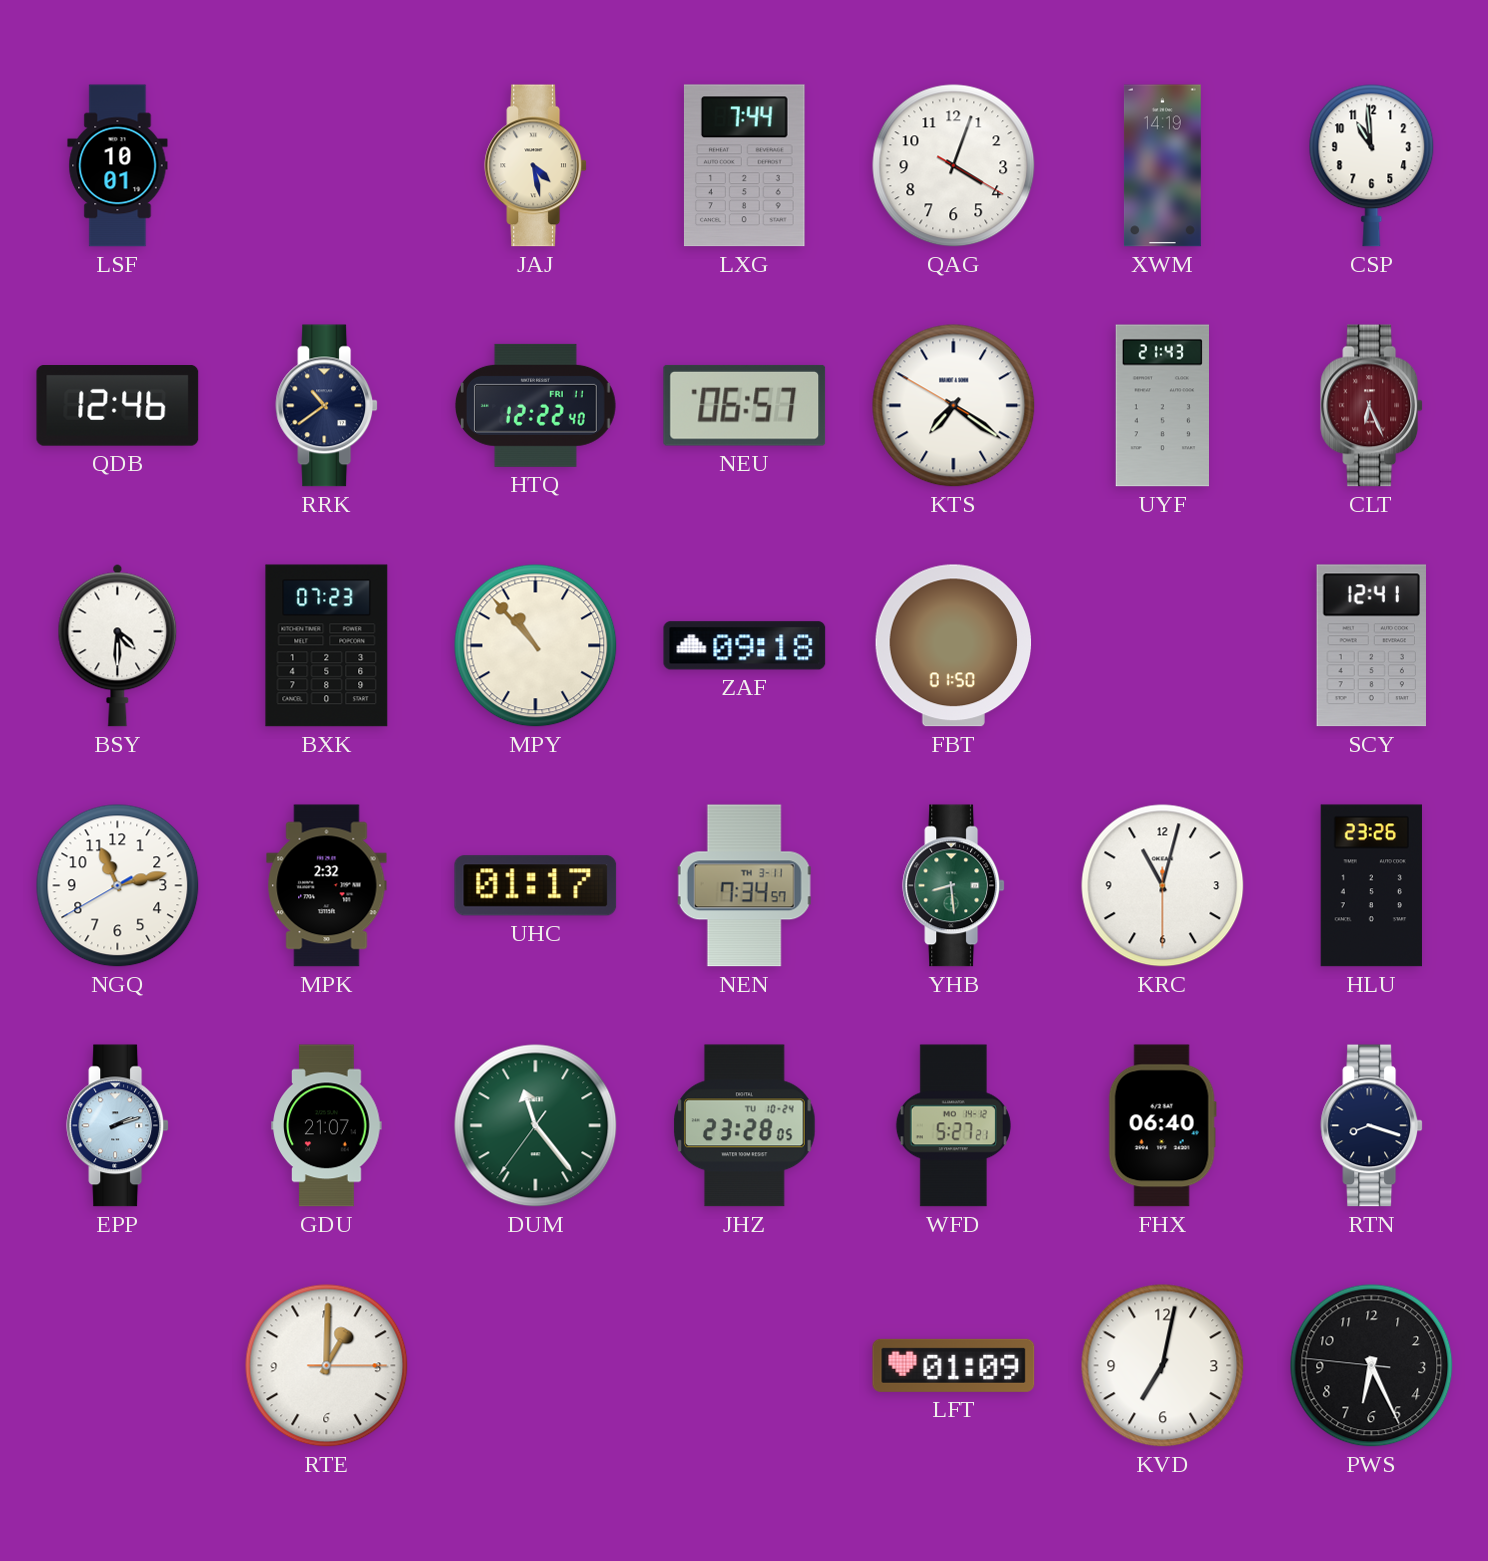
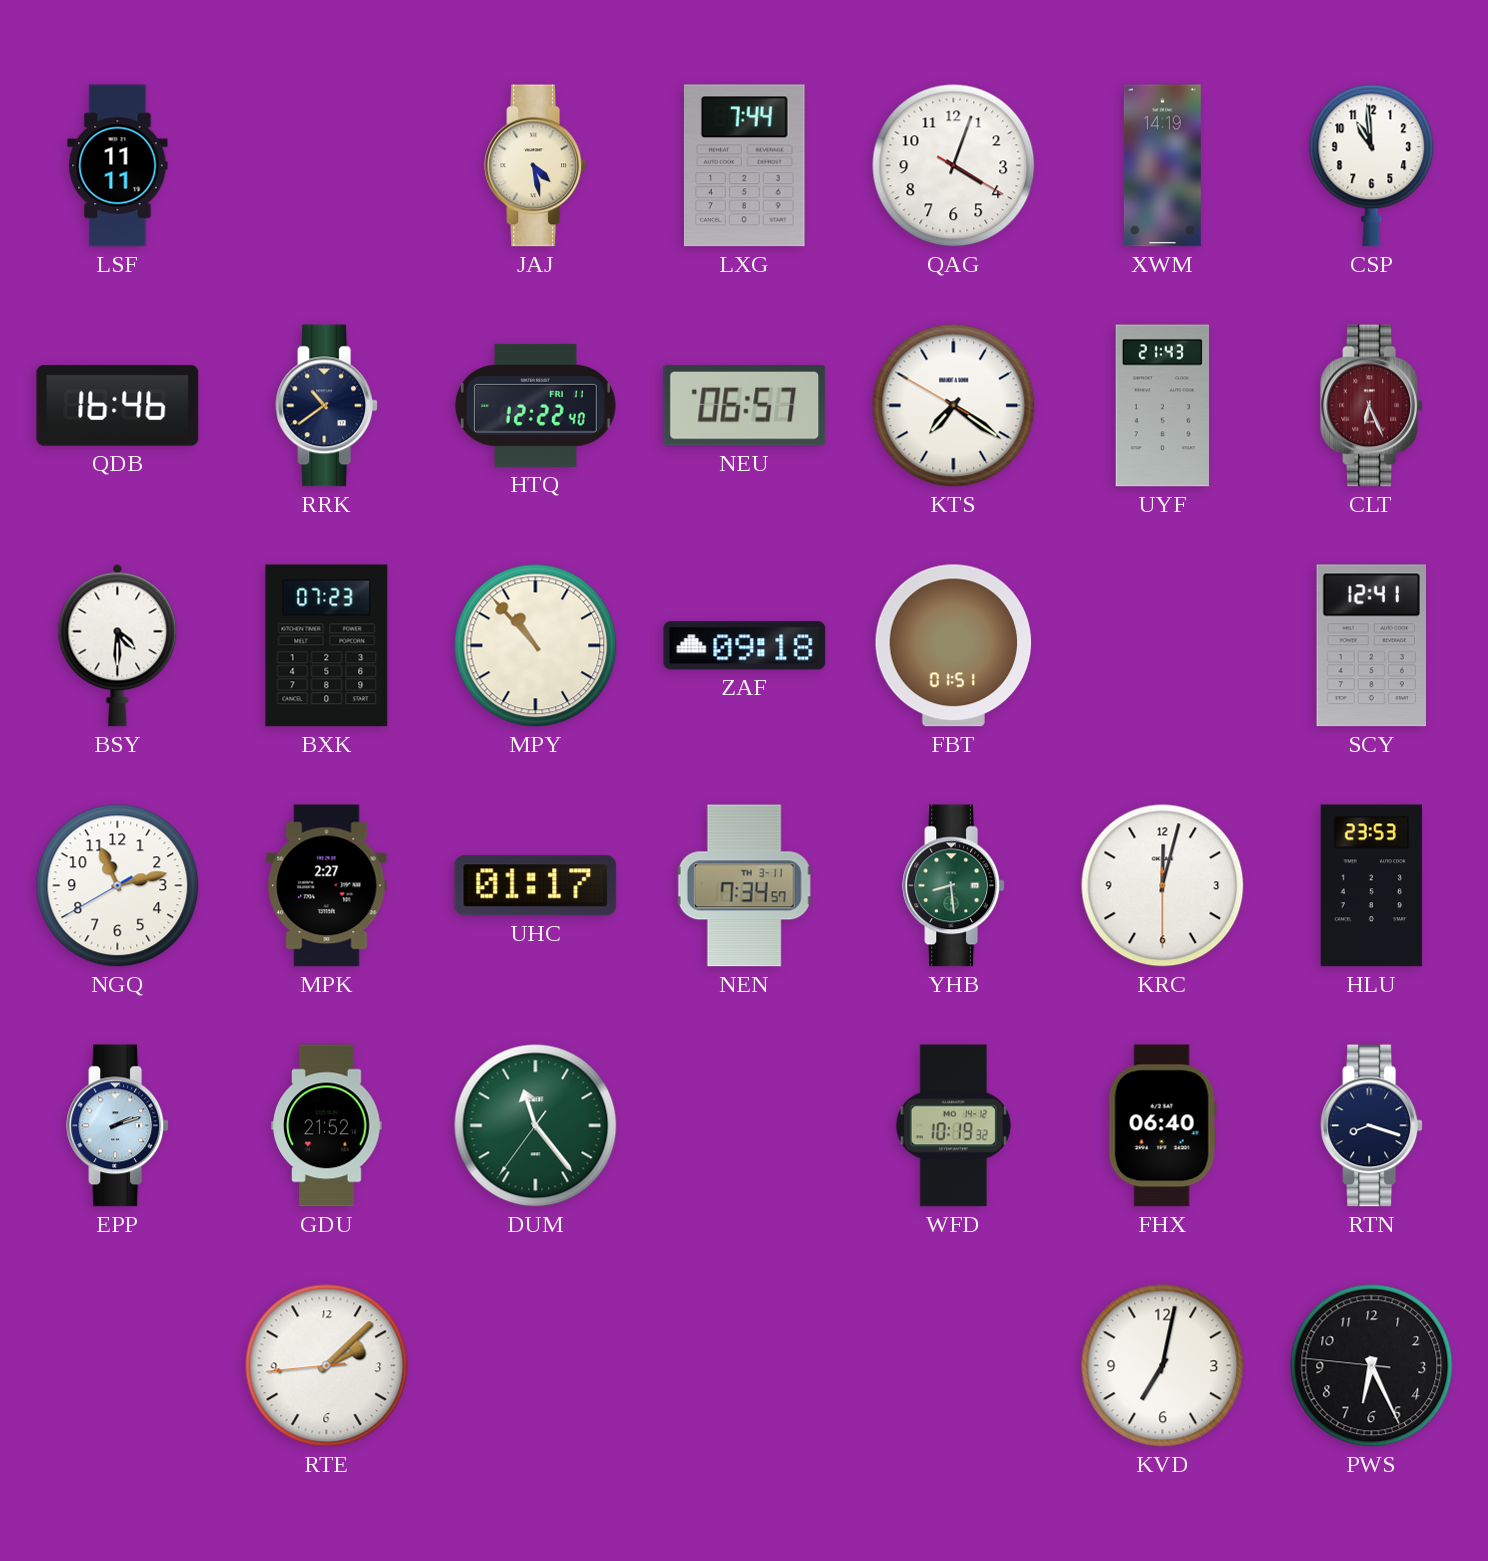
LSF: 10:01 -> 11:11 (118, 166)
QDB: 12:46 -> 16:46 (118, 406)
FBT: 01:50 -> 01:51 (954, 646)
MPK: 2:32 -> 2:27 (327, 886)
KRC: 11:02 -> 12:02 (1163, 886)
HLU: 23:26 -> 23:53 (1371, 886)
GDU: 21:07 -> 21:52 (327, 1126)
JHZ: 23:28 -> none (745, 1126)
WFD: 5:27 -> 10:19 (953, 1126)
RTE: 1:00 -> 2:07 (327, 1366)
LFT: 01:09 -> none (954, 1365)
